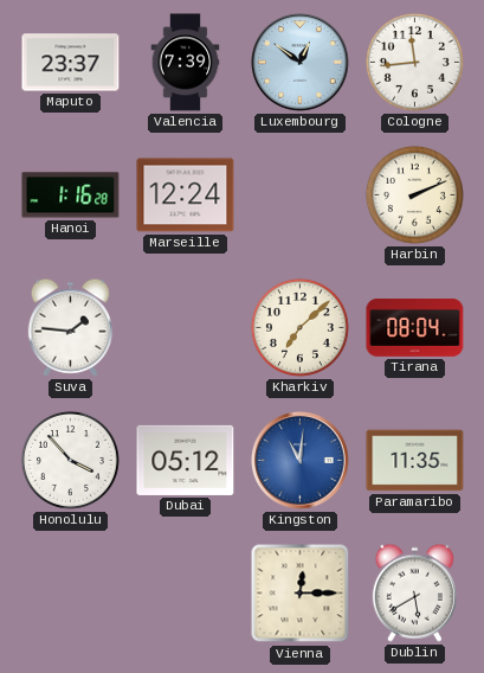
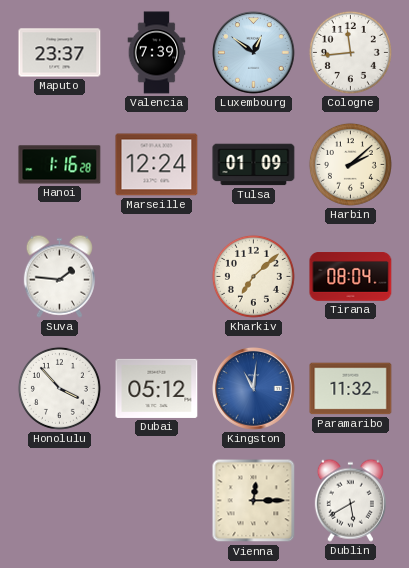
Tulsa: none -> 01:09 (254, 165)
Harbin: 2:11 -> 2:08 (350, 164)
Paramaribo: 11:35 -> 11:32 (351, 389)
